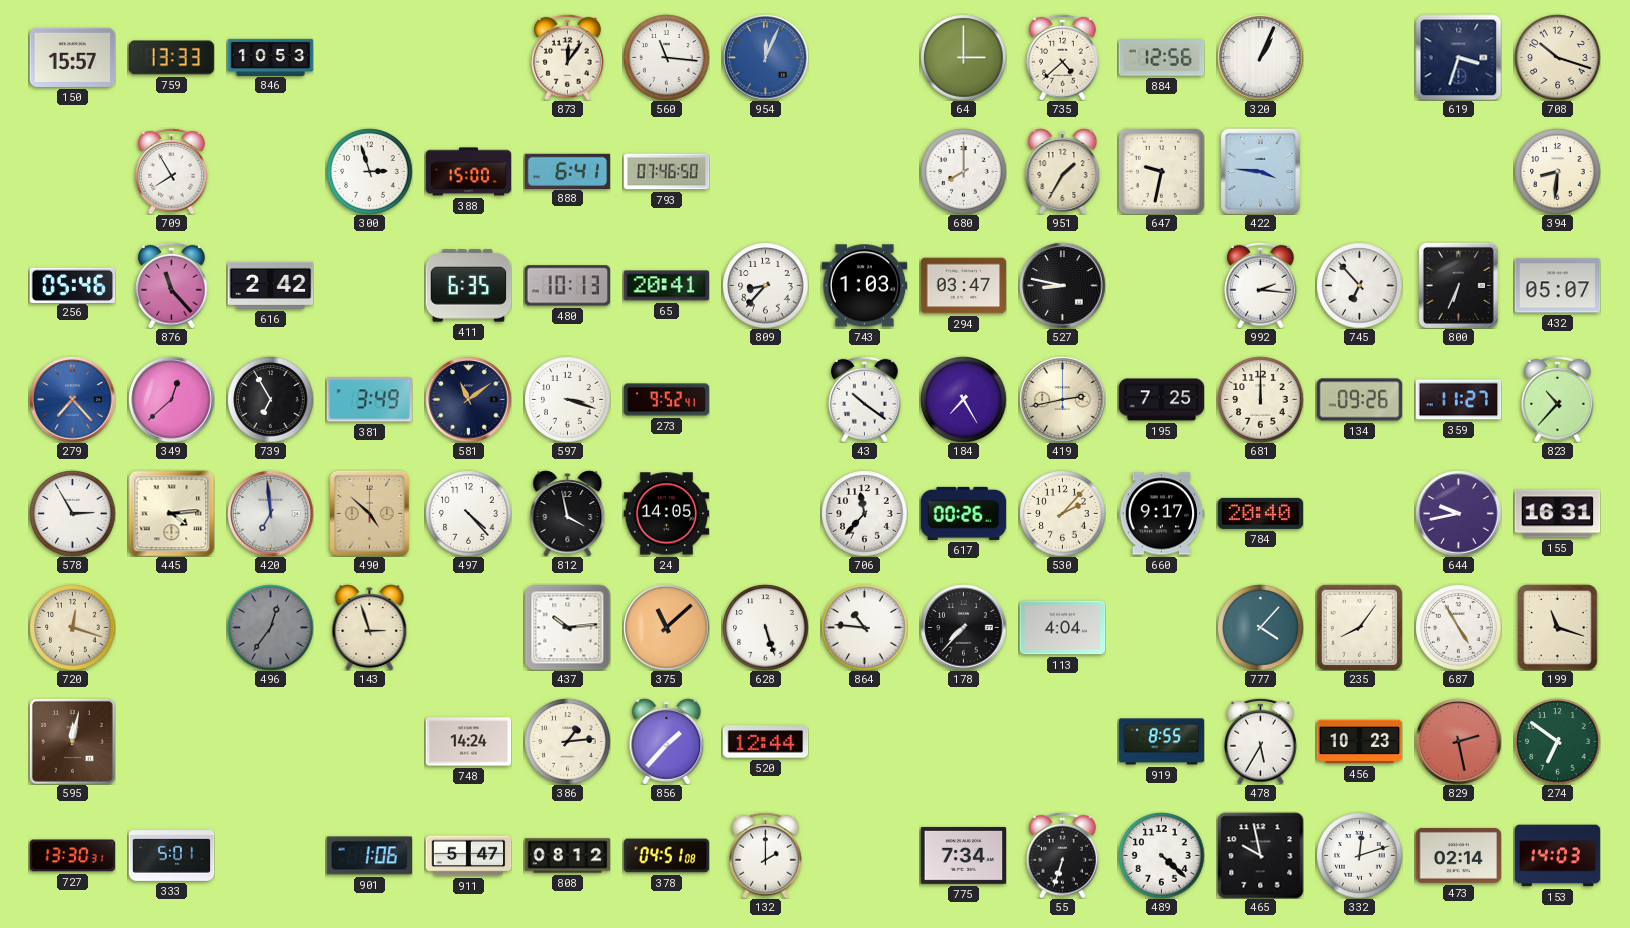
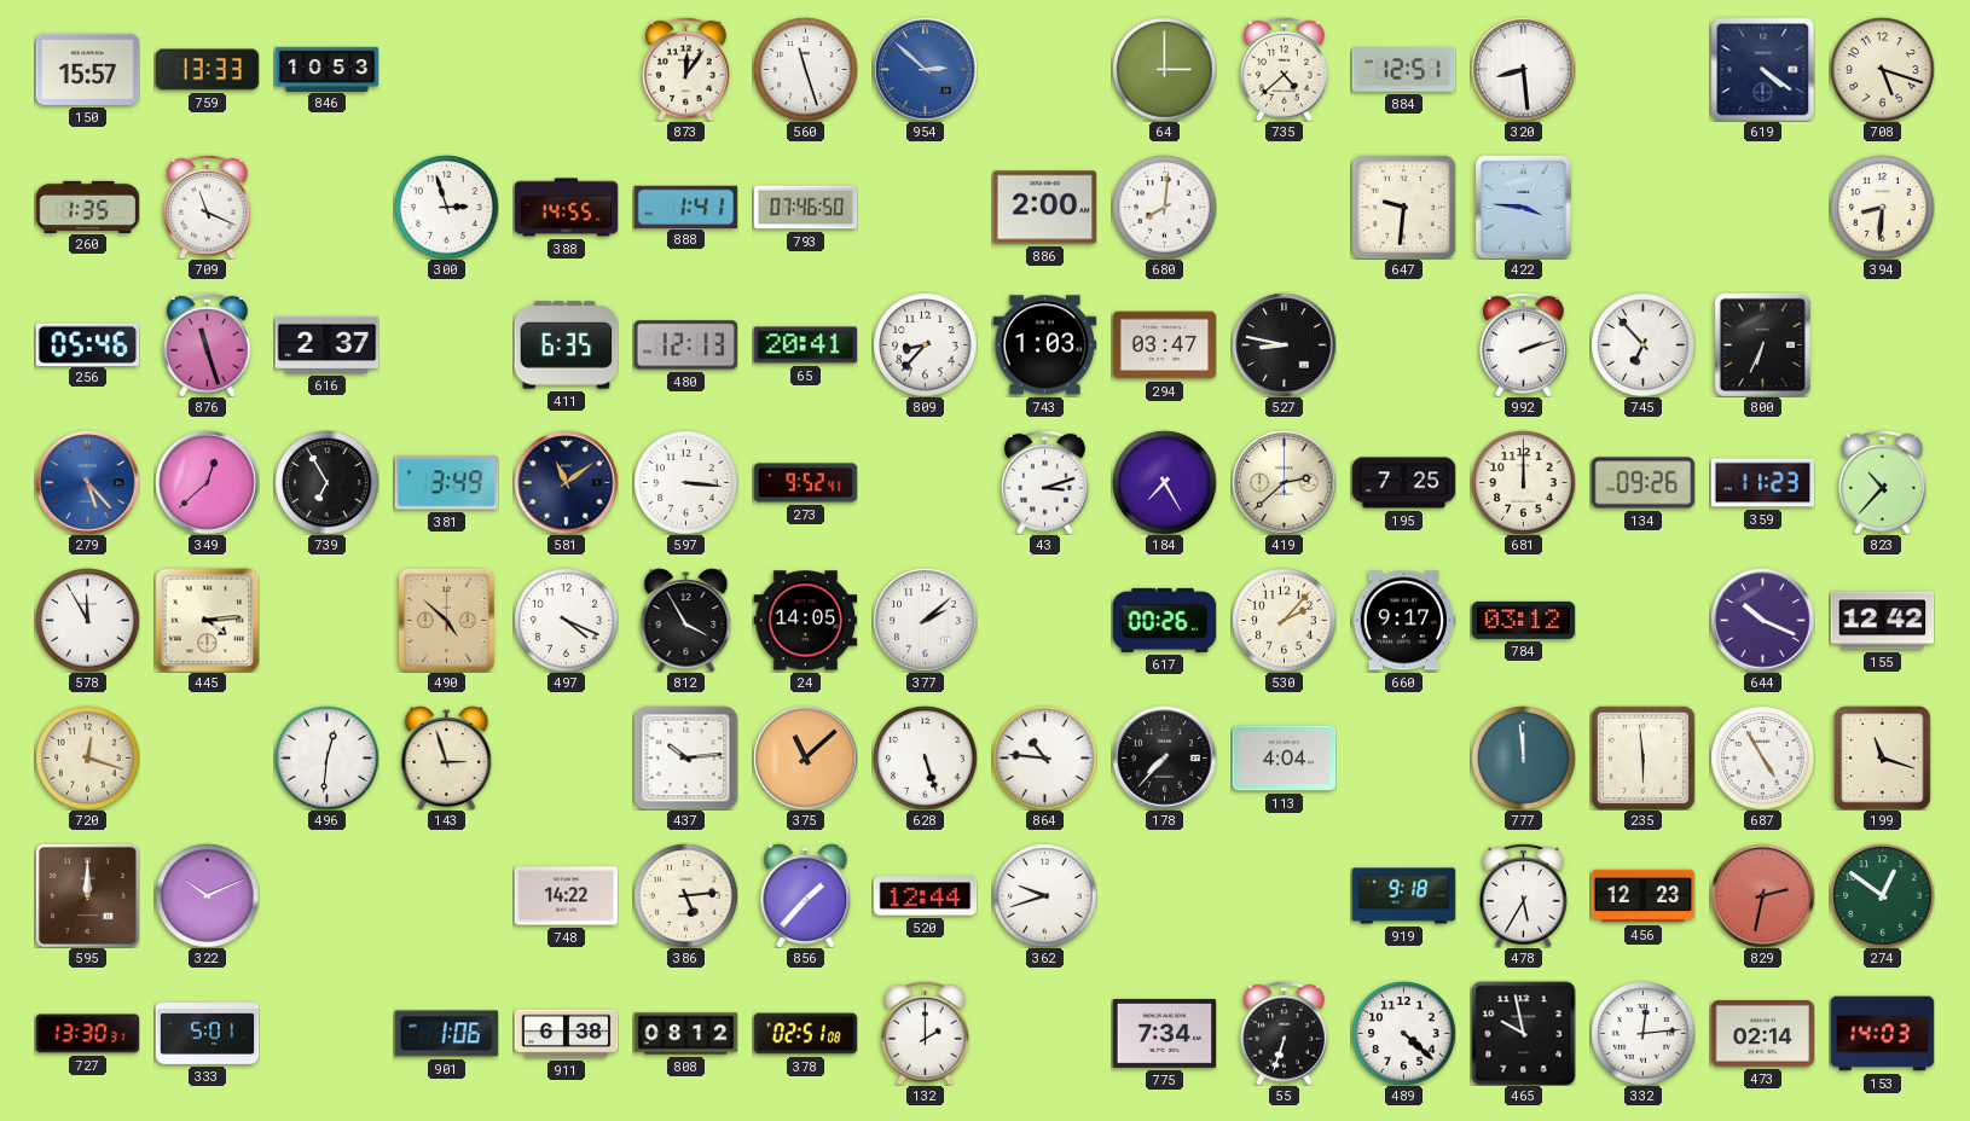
560: 11:16 -> 11:27 (805, 69)
954: 12:04 -> 2:52 (925, 69)
884: 12:56 -> 12:51 (1403, 70)
320: 1:04 -> 8:29 (1523, 69)
619: 3:33 -> 4:21 (1762, 69)
708: 10:18 -> 5:18 (1882, 69)
260: none -> 1:35 (87, 207)
709: 7:55 -> 11:19 (208, 207)
388: 15:00 -> 14:55 (566, 208)
888: 6:41 -> 1:41 (685, 207)
886: none -> 2:00 (1044, 208)
680: 8:00 -> 8:01 (1164, 207)
951: 1:35 -> none (1063, 171)
647: 9:32 -> 9:31 (1403, 207)
876: 11:23 -> 11:27 (208, 344)
616: 2:42 -> 2:37 (326, 344)
480: 10:13 -> 12:13 (685, 345)
992: 2:16 -> 2:12 (1524, 344)
432: 05:07 -> none (1557, 286)
279: 7:23 -> 5:23 (87, 482)
597: 3:18 -> 3:16 (685, 482)
43: 10:21 -> 3:12 (1045, 482)
419: 2:43 -> 2:38 (1284, 482)
359: 11:27 -> 11:23 (1762, 483)
578: 2:55 -> 11:55 (87, 620)
420: 6:59 -> none (270, 513)
497: 4:23 -> 4:19 (566, 620)
812: 3:58 -> 3:55 (686, 620)
377: none -> 2:08 (925, 620)
706: 11:37 -> none (864, 513)
784: 20:40 -> 03:12 (1523, 620)
644: 9:43 -> 10:19 (1762, 620)
155: 16:31 -> 12:42 (1882, 621)
496: 12:36 -> 12:31 (326, 757)
496 dial: grey -> white (326, 757)
777: 4:07 -> 11:59 (1523, 757)
235: 8:06 -> 5:59 (1642, 757)
595: 12:02 -> 12:00 (87, 895)
322: none -> 10:11 (207, 895)
748: 14:24 -> 14:22 (566, 896)
386: 1:14 -> 5:14 (685, 895)
362: none -> 9:42 (1044, 895)
919: 8:55 -> 9:18 (1403, 896)
456: 10:23 -> 12:23 (1642, 896)
829: 2:28 -> 2:32 (1762, 895)
274: 6:51 -> 12:51 (1882, 895)
911: 5:47 -> 6:38 (566, 1034)
378: 04:51 -> 02:51 (805, 1034)
332: 12:12 -> 12:14 (1642, 1033)
